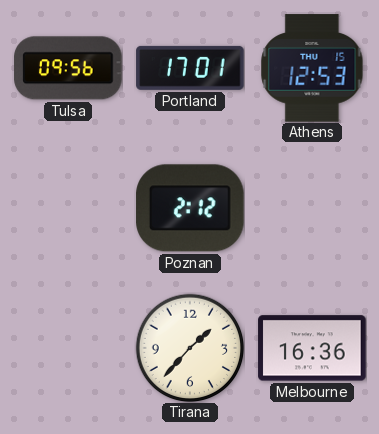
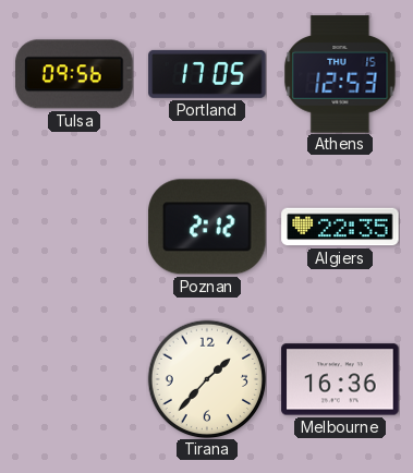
Portland: 17:01 -> 17:05 (207, 74)
Algiers: none -> 22:35 (340, 227)
